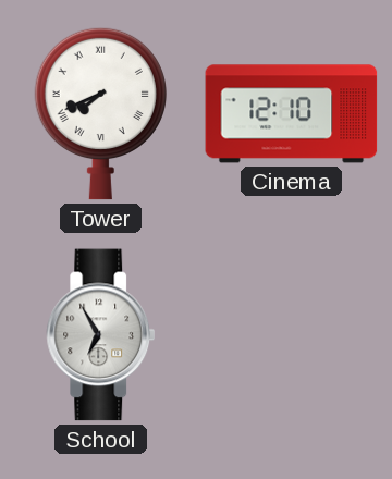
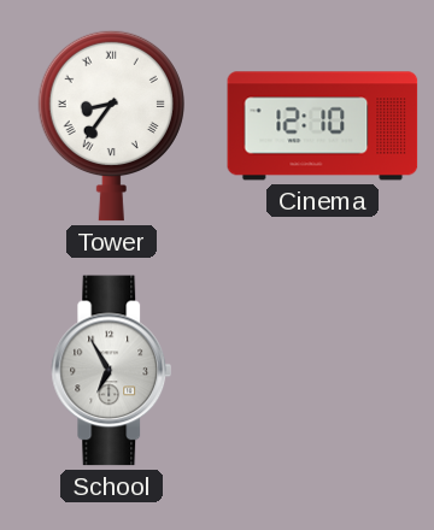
Tower: 7:41 -> 8:36 (111, 125)
